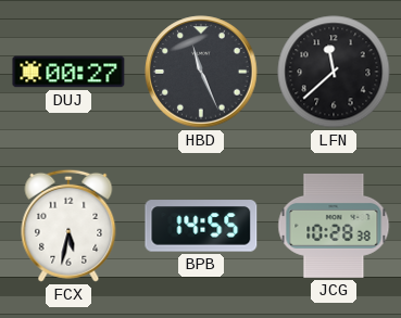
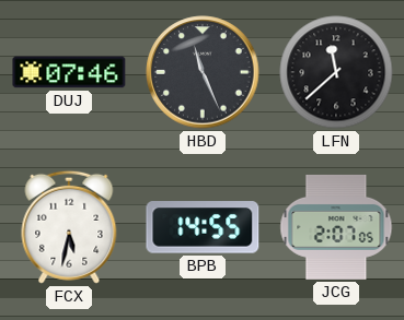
DUJ: 00:27 -> 07:46 (69, 72)
JCG: 10:28 -> 2:07 (336, 227)
